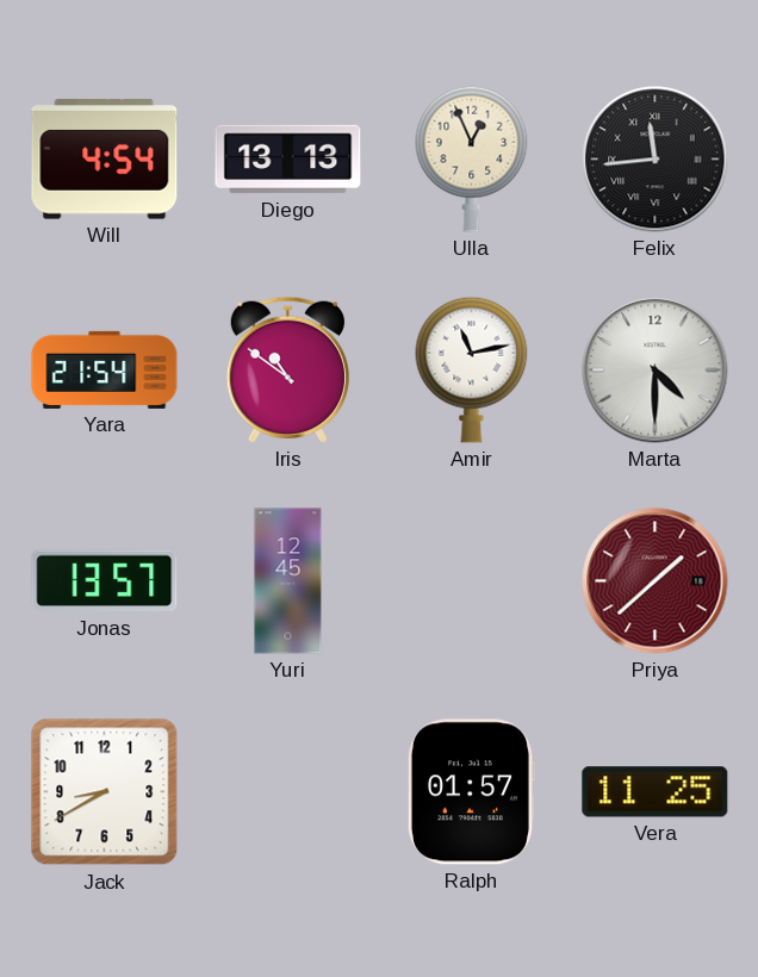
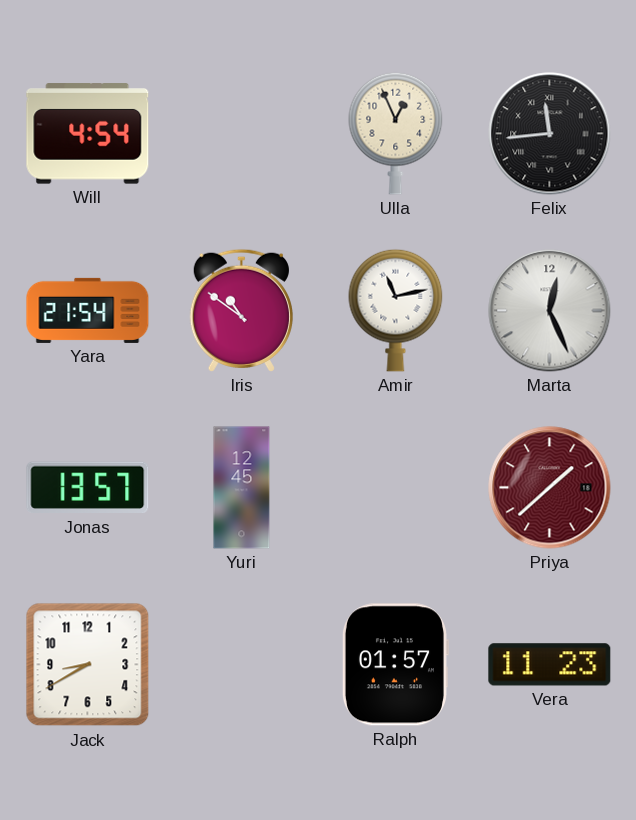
Diego: 13:13 -> none (288, 160)
Marta: 4:30 -> 12:26 (550, 311)
Vera: 11:25 -> 11:23 (550, 665)
